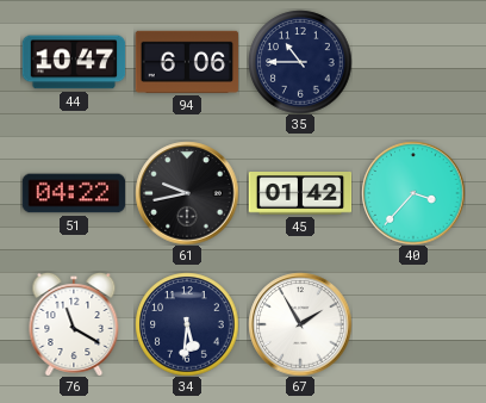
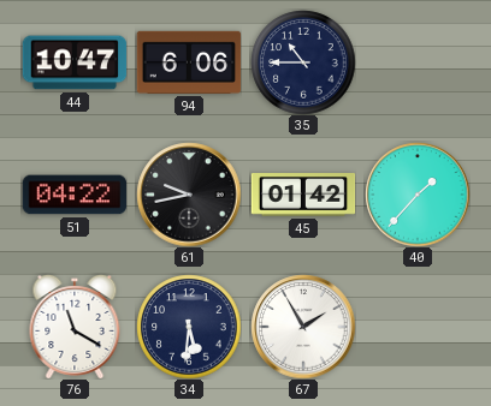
40: 3:37 -> 1:37 (418, 195)
